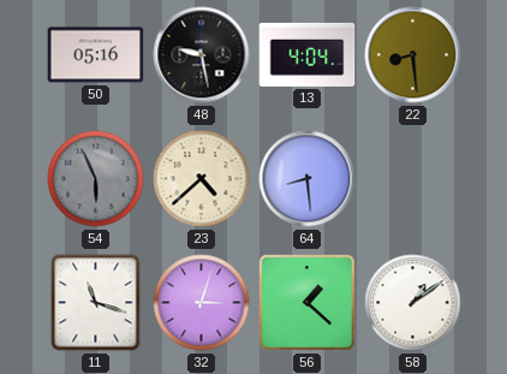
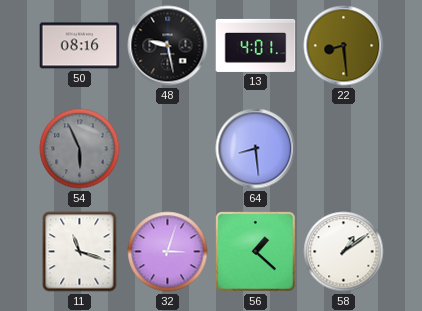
50: 05:16 -> 08:16 (80, 46)
13: 4:04 -> 4:01 (256, 45)
23: 4:38 -> none (202, 179)
